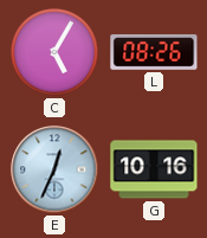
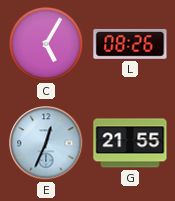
G: 10:16 -> 21:55 (130, 143)
